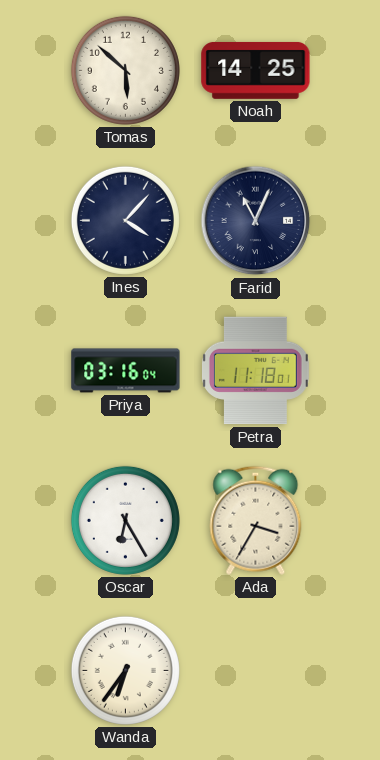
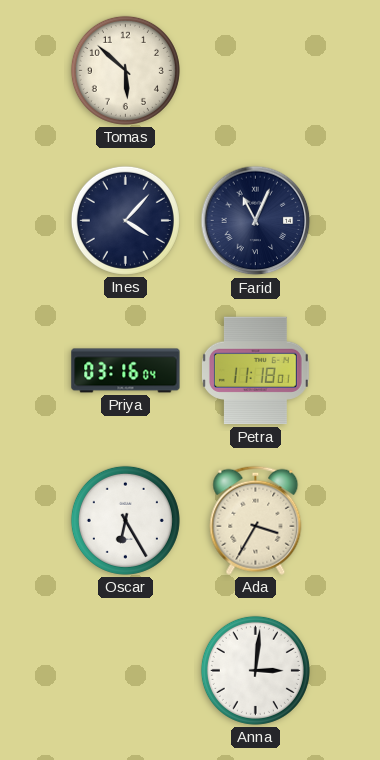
Noah: 14:25 -> none (256, 70)
Wanda: 6:36 -> none (125, 670)
Anna: none -> 3:01 (255, 670)
